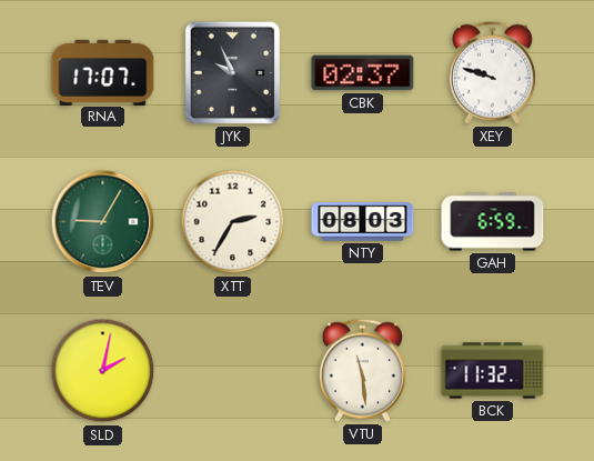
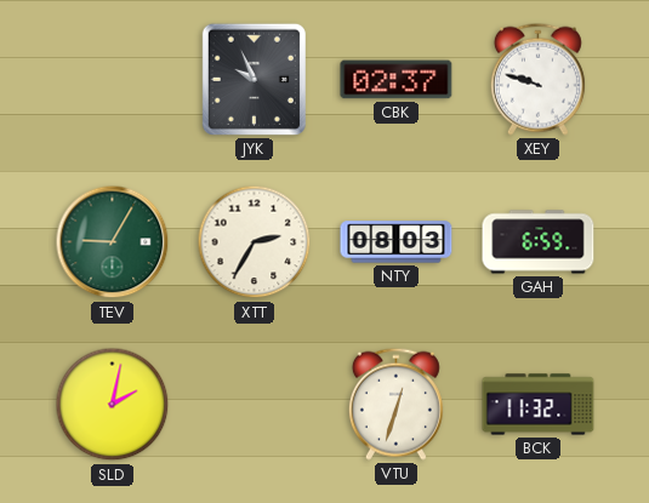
RNA: 17:07 -> none (103, 72)
VTU: 11:29 -> 12:33 (395, 404)
